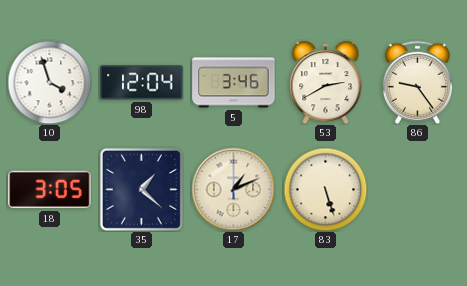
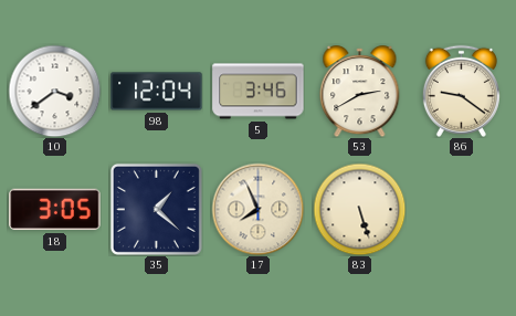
10: 3:57 -> 3:39 (54, 91)
86: 9:24 -> 9:21 (461, 91)
17: 1:11 -> 7:56 (257, 209)
